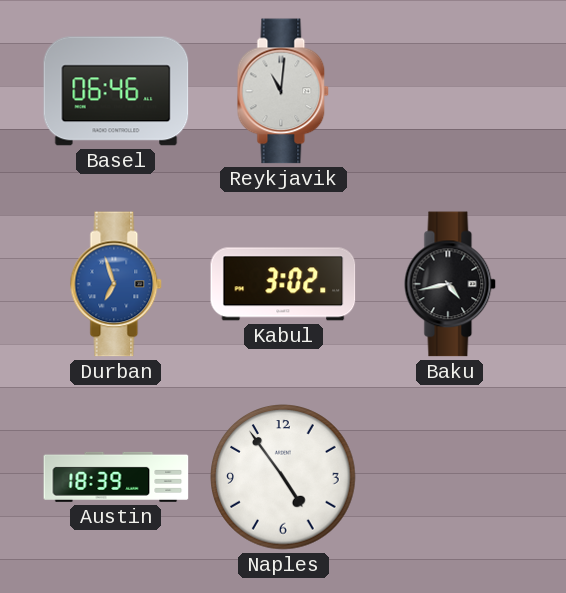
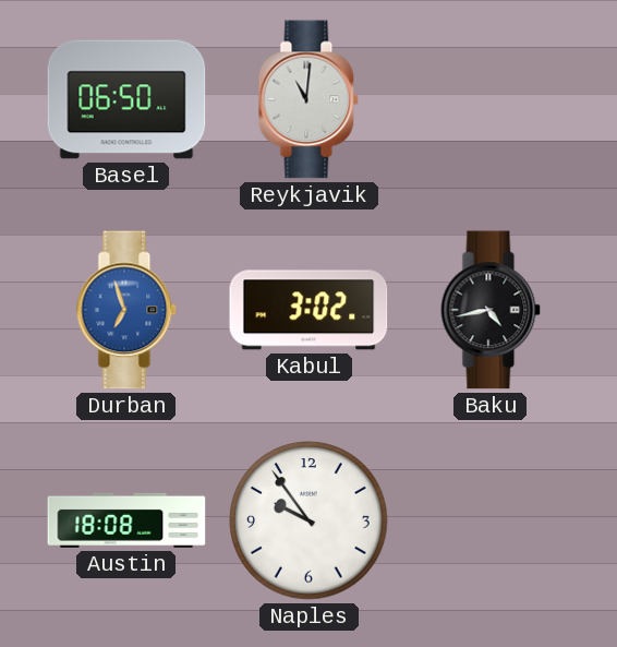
Basel: 06:46 -> 06:50 (126, 99)
Austin: 18:39 -> 18:08 (126, 520)
Naples: 4:54 -> 9:54 (308, 520)
